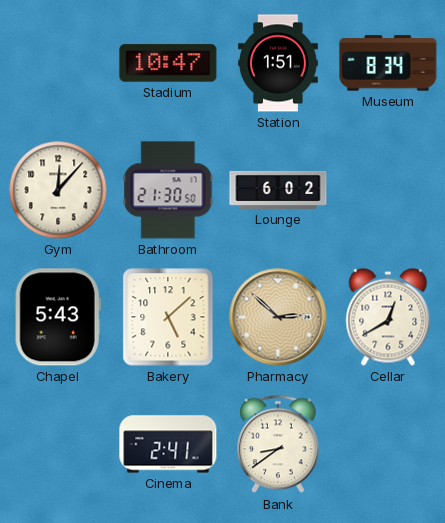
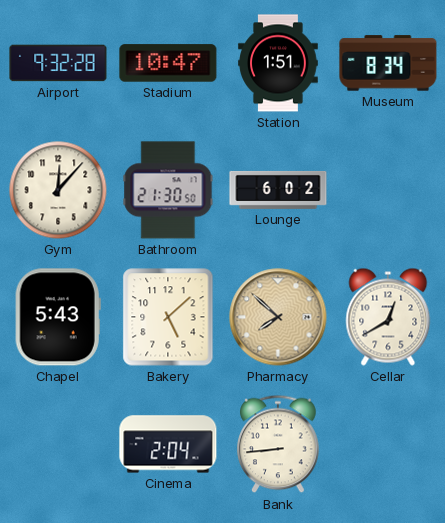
Airport: none -> 9:32 (58, 63)
Pharmacy: 2:52 -> 7:52 (278, 317)
Cinema: 2:41 -> 2:04 (168, 444)
Bank: 8:39 -> 8:44 (278, 444)
